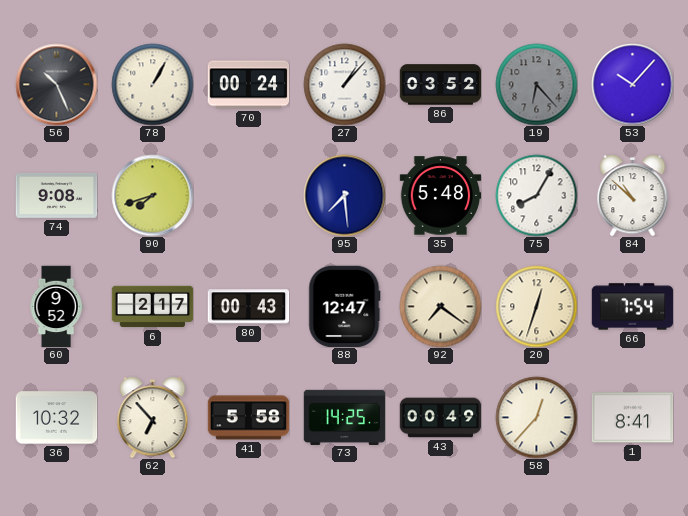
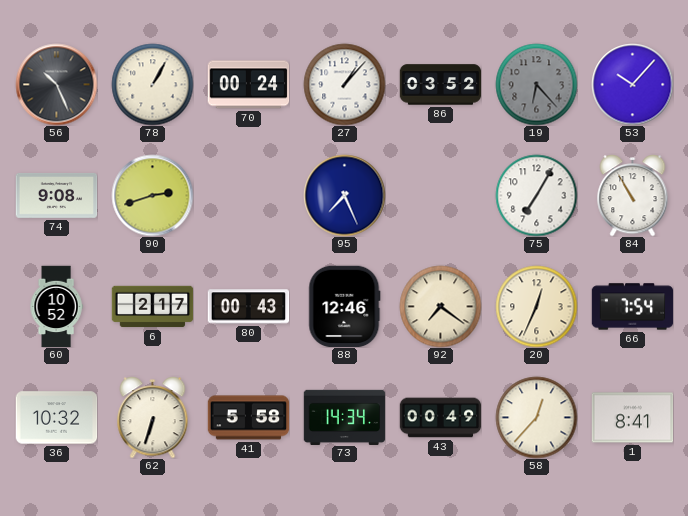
90: 7:42 -> 2:42 (152, 195)
95: 7:29 -> 7:26 (344, 195)
35: 5:48 -> none (440, 196)
75: 8:05 -> 7:05 (536, 195)
84: 10:52 -> 10:55 (633, 196)
60: 9:52 -> 10:52 (56, 306)
88: 12:47 -> 12:46 (345, 306)
20: 12:33 -> 12:34 (536, 306)
62: 6:53 -> 6:33 (153, 418)
73: 14:25 -> 14:34 (344, 417)
